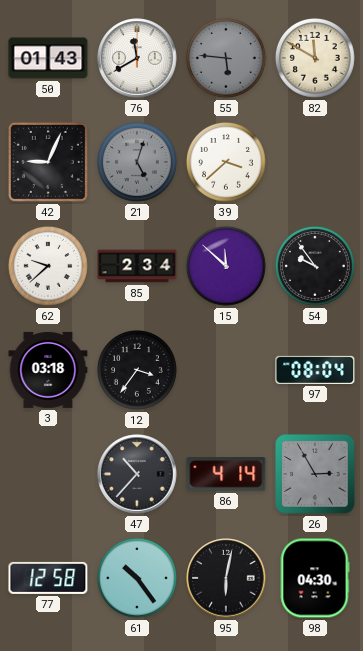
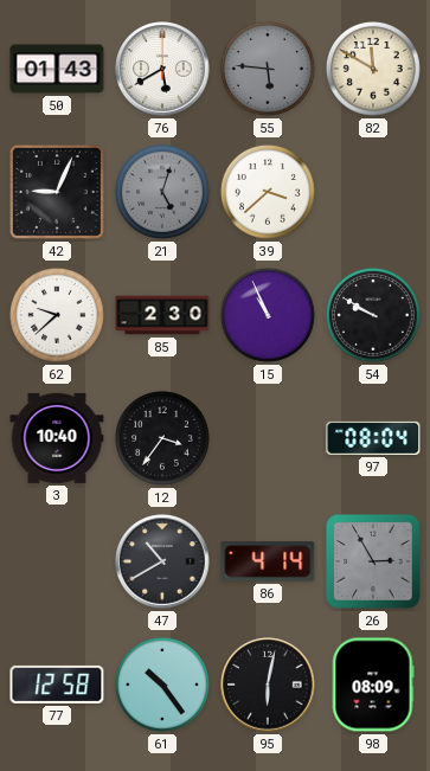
76: 11:40 -> 5:40 (162, 69)
85: 2:34 -> 2:30 (162, 315)
15: 11:52 -> 10:56 (268, 315)
54: 9:54 -> 9:50 (373, 315)
3: 03:18 -> 10:40 (57, 438)
47: 10:37 -> 10:40 (162, 561)
98: 04:30 -> 08:09 (373, 685)
